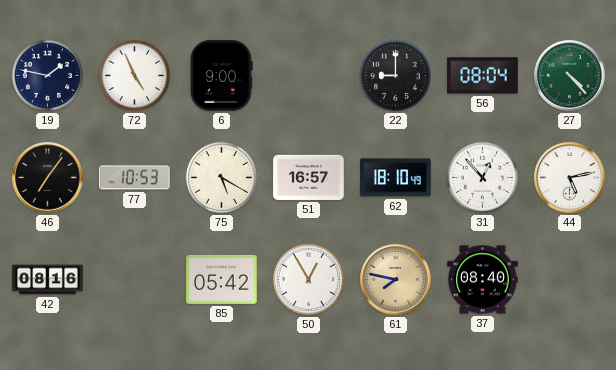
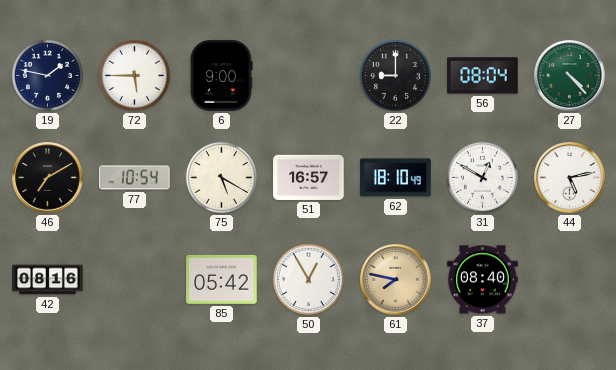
72: 4:56 -> 5:45 (134, 75)
46: 7:06 -> 7:10 (48, 178)
77: 10:53 -> 10:54 (135, 178)
31: 12:53 -> 12:50 (482, 177)
